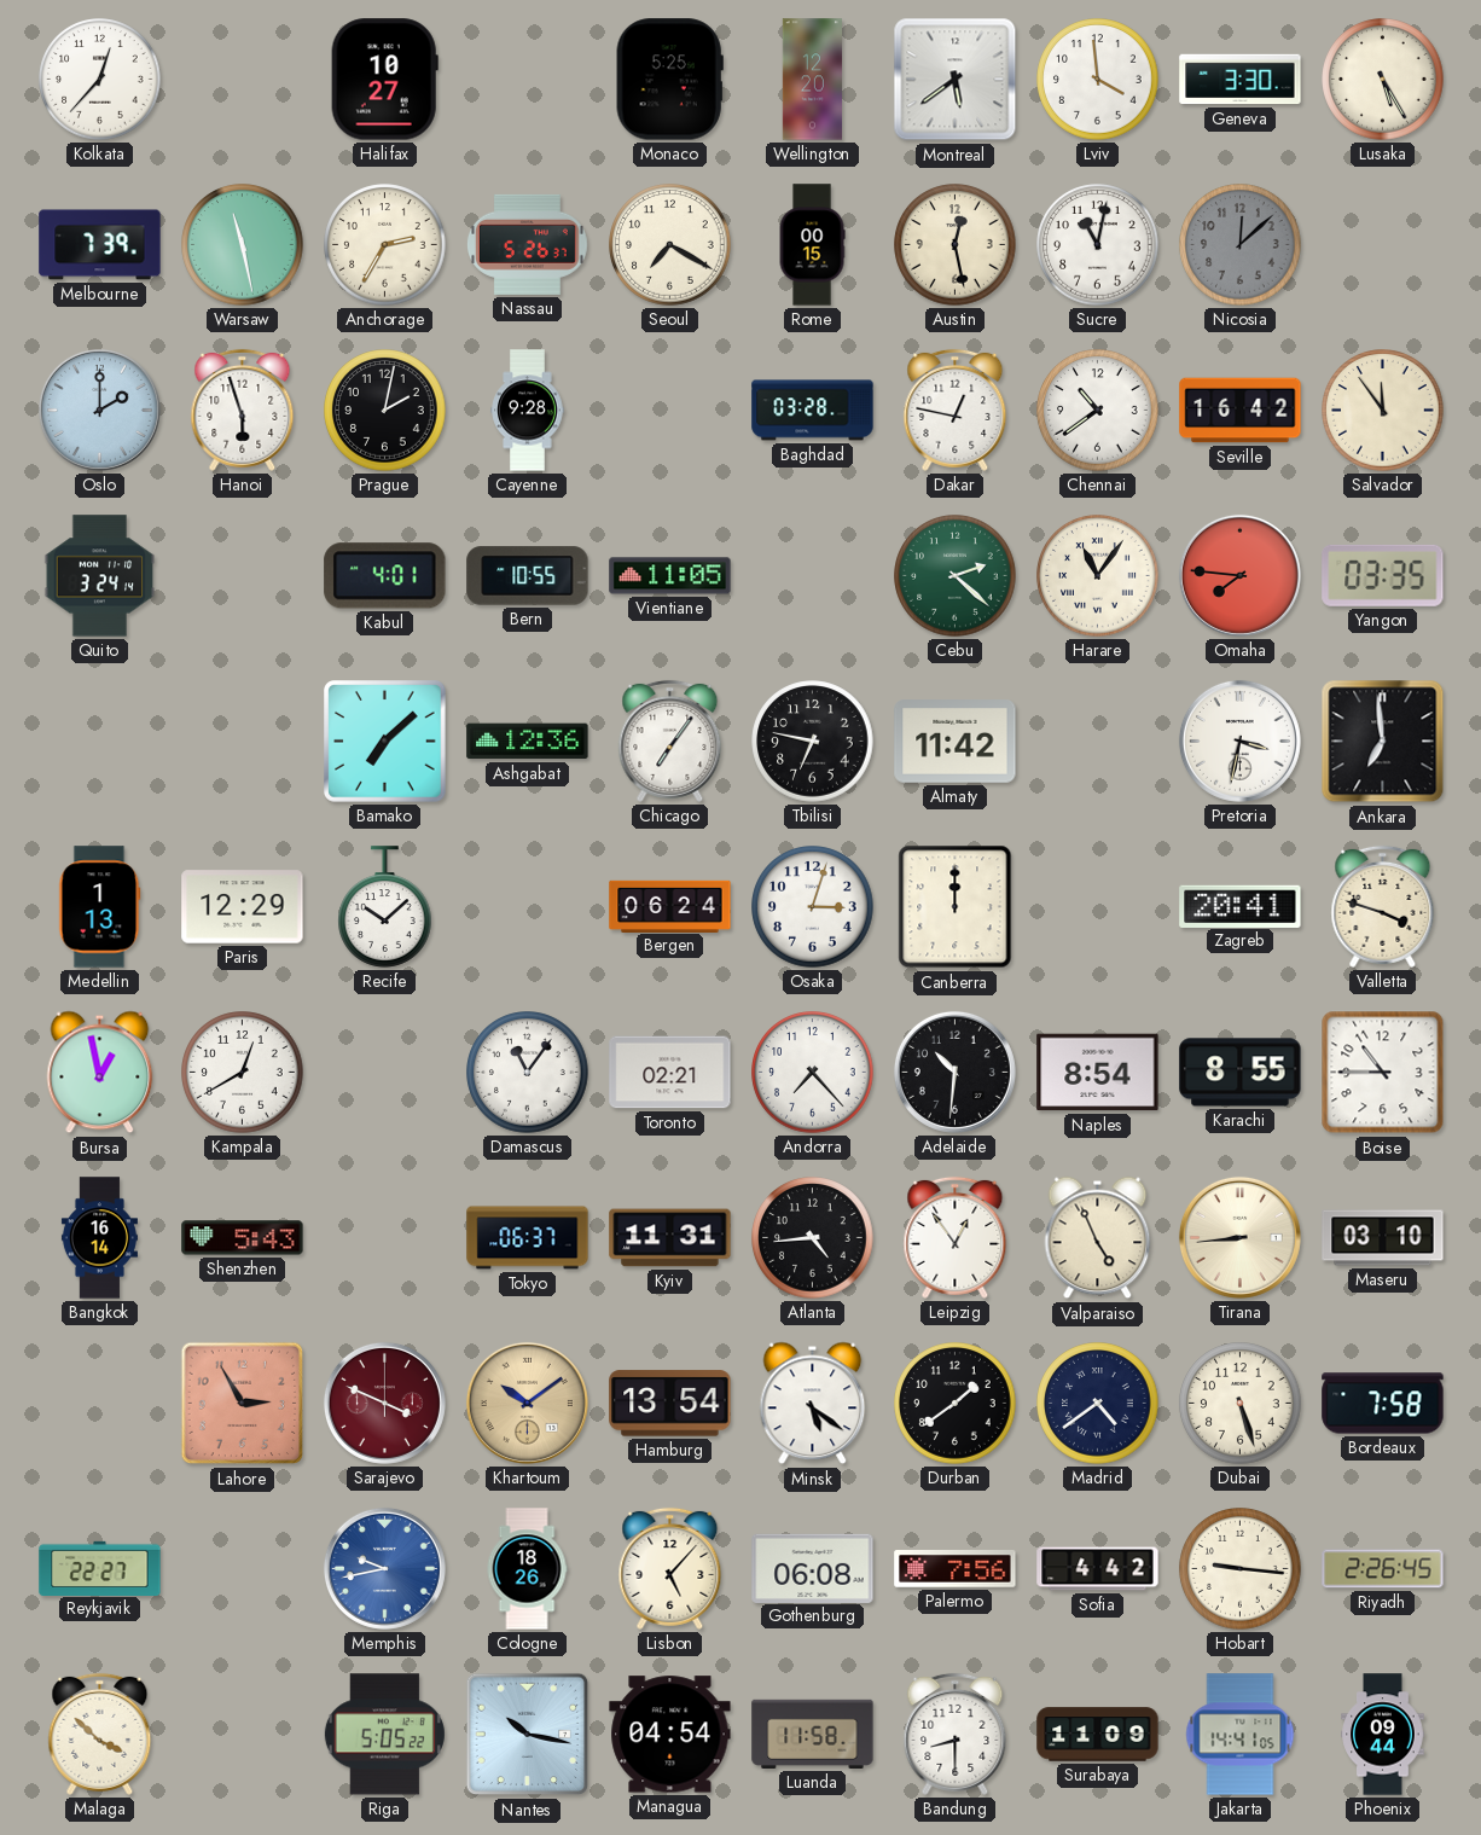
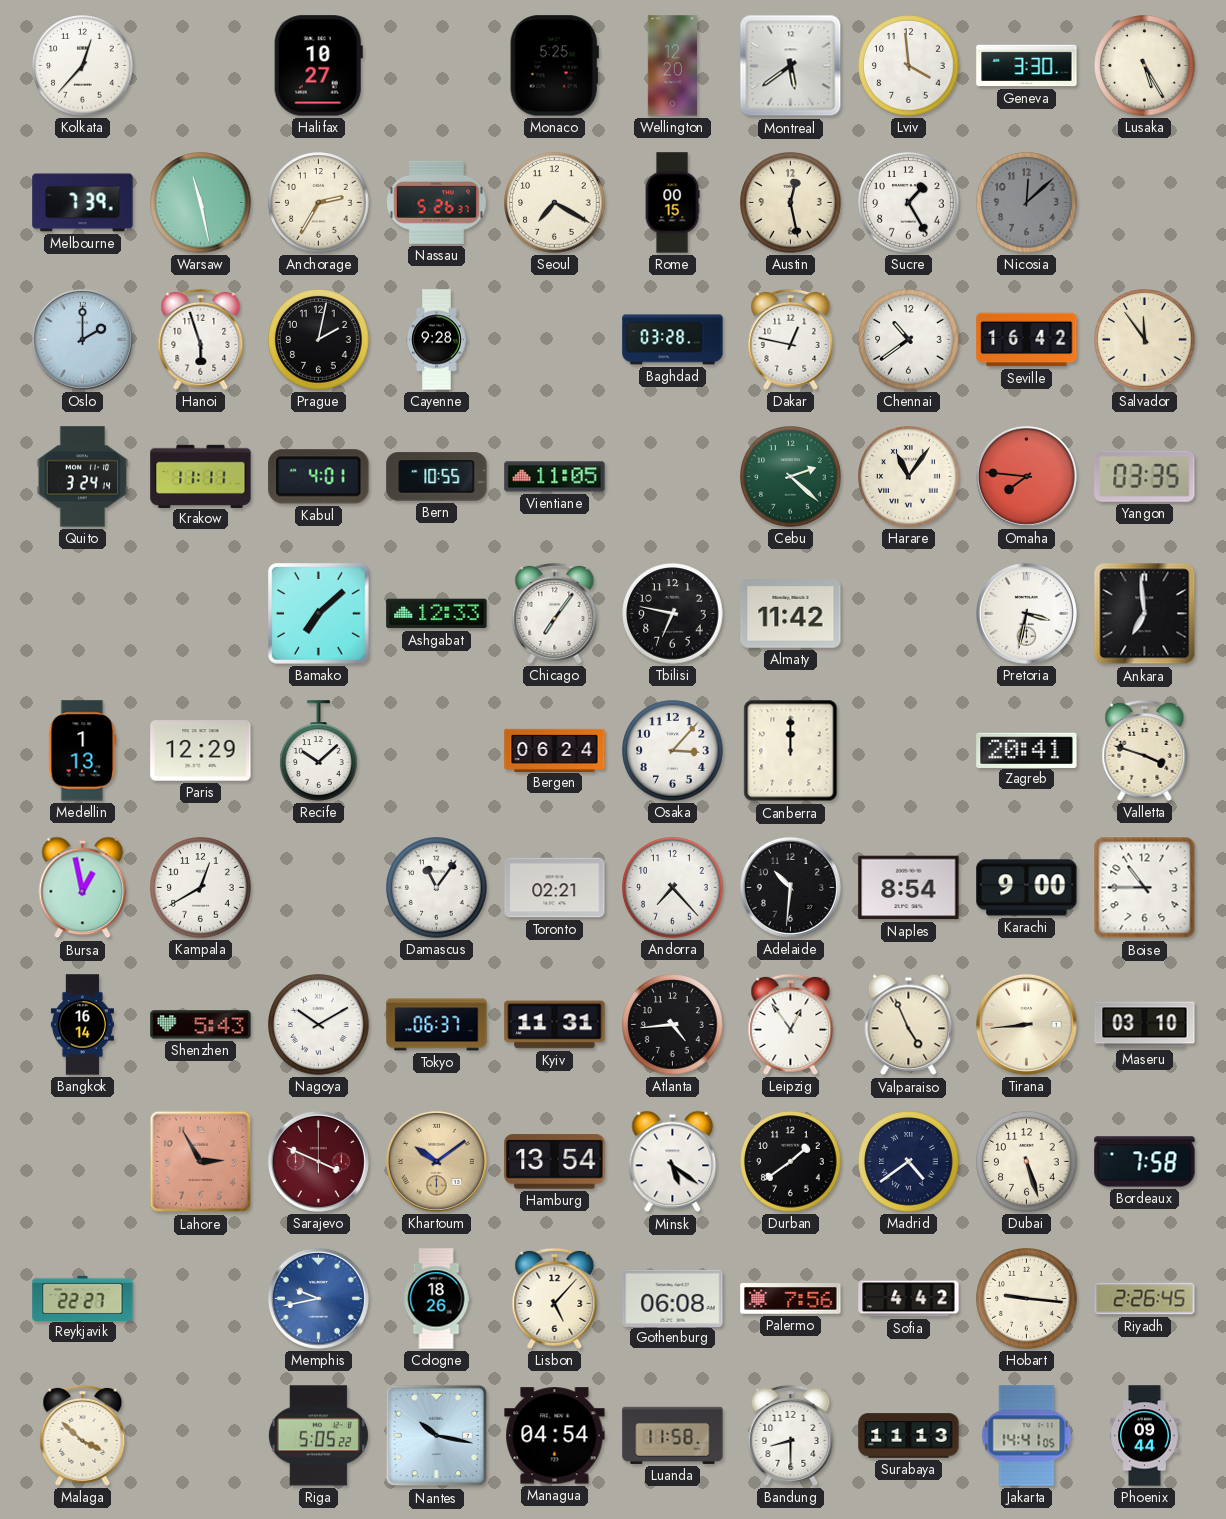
Sucre: 11:02 -> 1:25 (909, 203)
Krakow: none -> 11:11 (201, 476)
Ashgabat: 12:36 -> 12:33 (437, 614)
Osaka: 3:03 -> 3:07 (673, 751)
Karachi: 8:55 -> 9:00 (1027, 888)
Nagoya: none -> 10:10 (319, 1025)
Surabaya: 11:09 -> 11:13 (909, 1436)
